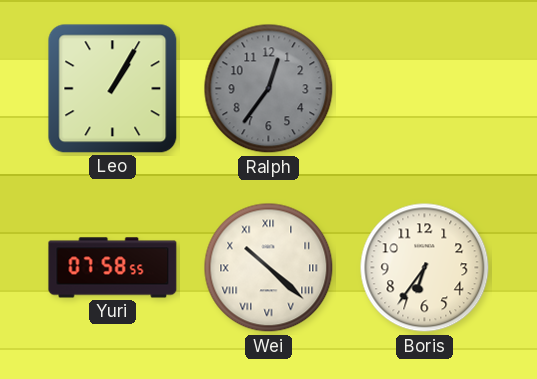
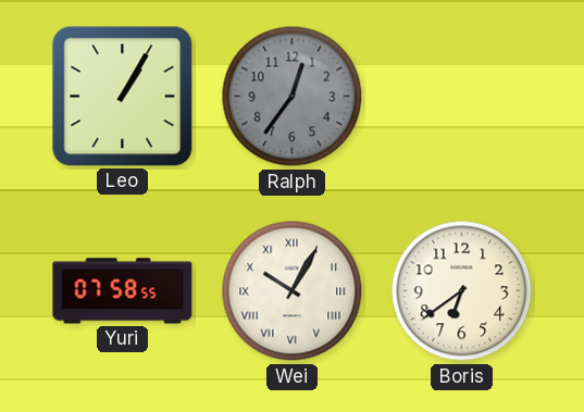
Wei: 10:22 -> 10:05 (293, 291)
Boris: 6:36 -> 6:39 (462, 291)
